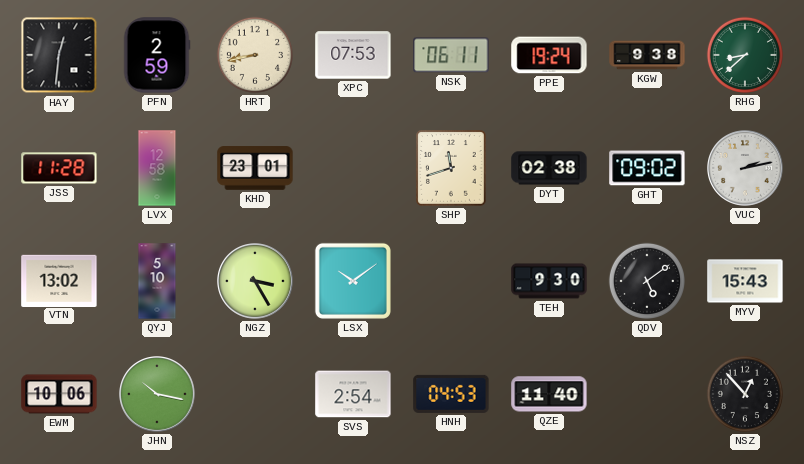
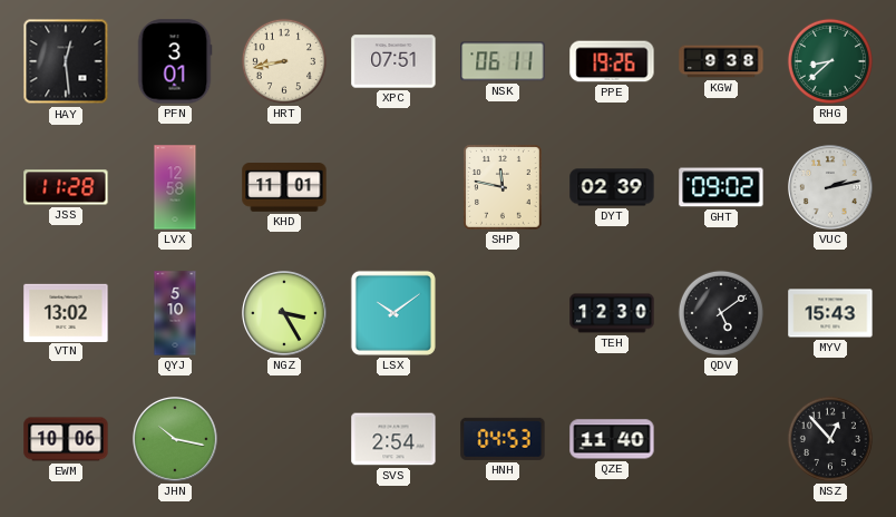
HAY: 12:31 -> 12:29 (66, 61)
PFN: 2:59 -> 3:01 (175, 61)
XPC: 07:53 -> 07:51 (393, 61)
PPE: 19:24 -> 19:26 (612, 61)
KHD: 23:01 -> 11:01 (284, 187)
SHP: 11:42 -> 11:47 (504, 188)
DYT: 02:38 -> 02:39 (612, 187)
TEH: 9:30 -> 12:30 (612, 313)
